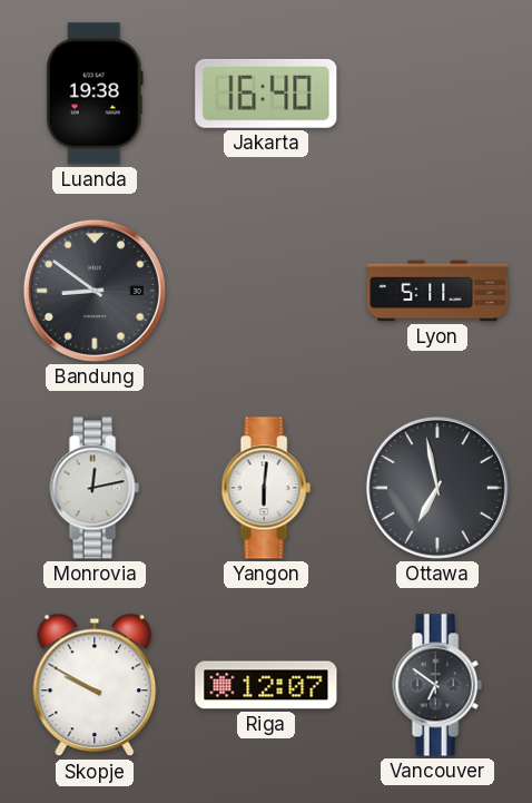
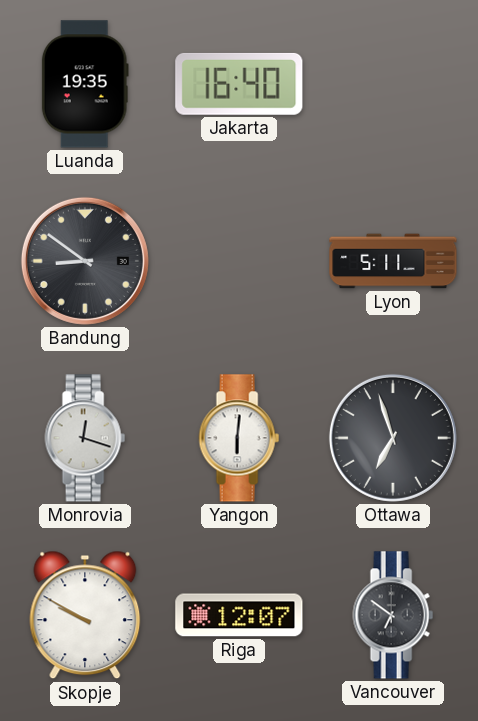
Luanda: 19:38 -> 19:35 (85, 84)
Monrovia: 12:13 -> 12:18 (85, 438)
Ottawa: 6:58 -> 6:57 (393, 438)
